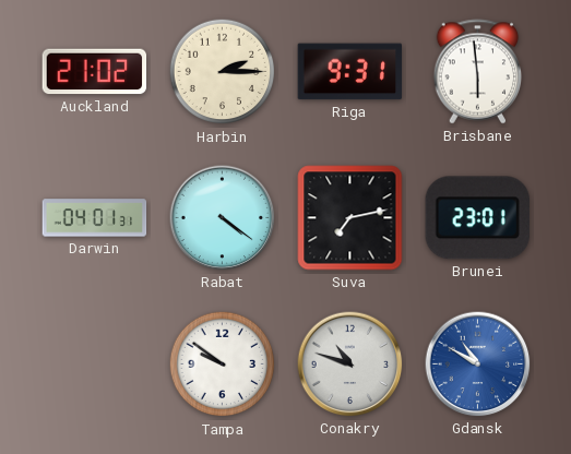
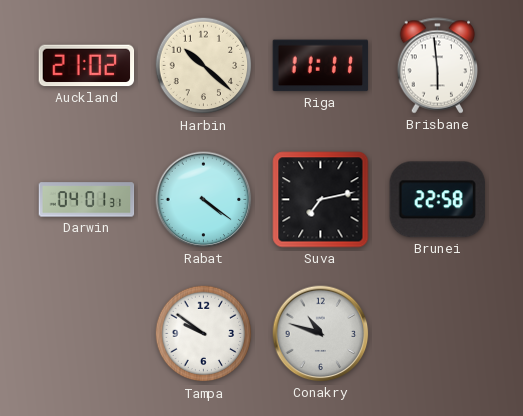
Harbin: 2:15 -> 10:22 (204, 66)
Riga: 9:31 -> 11:11 (321, 66)
Brunei: 23:01 -> 22:58 (437, 200)
Gdansk: 10:50 -> none (478, 365)
